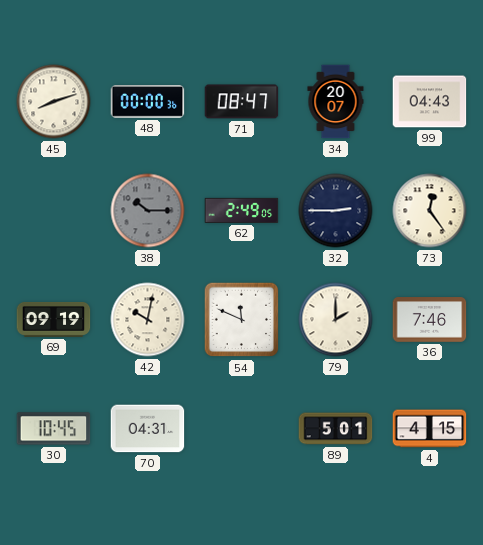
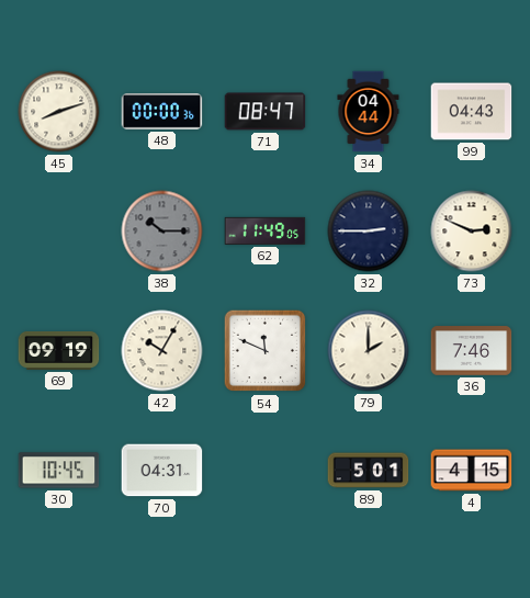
34: 20:07 -> 04:44 (369, 112)
62: 2:49 -> 11:49 (266, 230)
73: 12:24 -> 2:49 (472, 232)
42: 10:02 -> 10:05 (162, 351)
